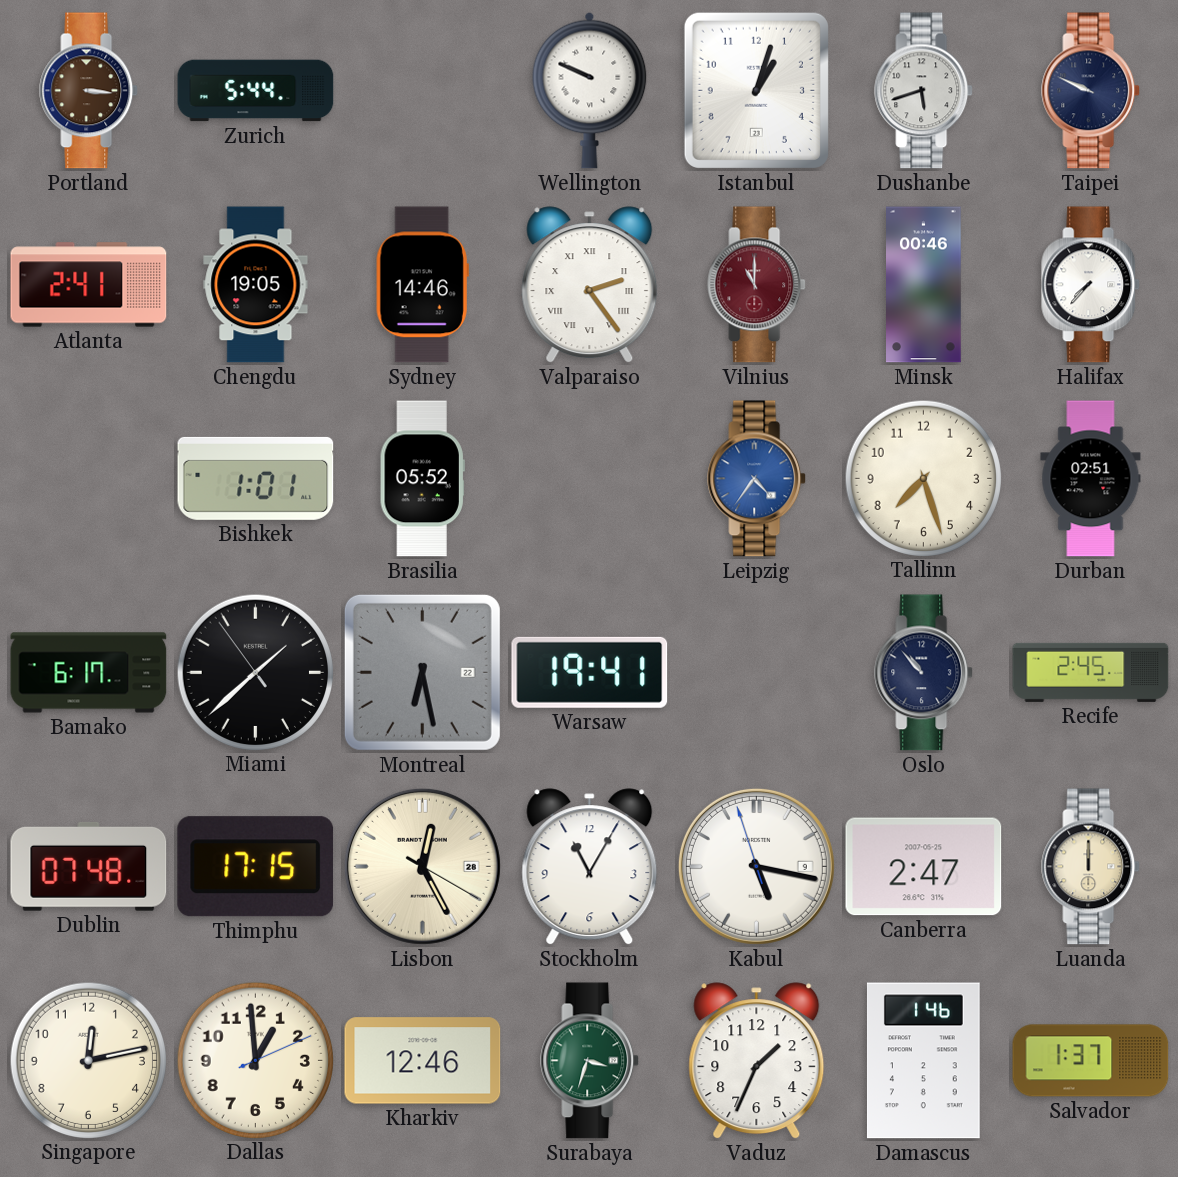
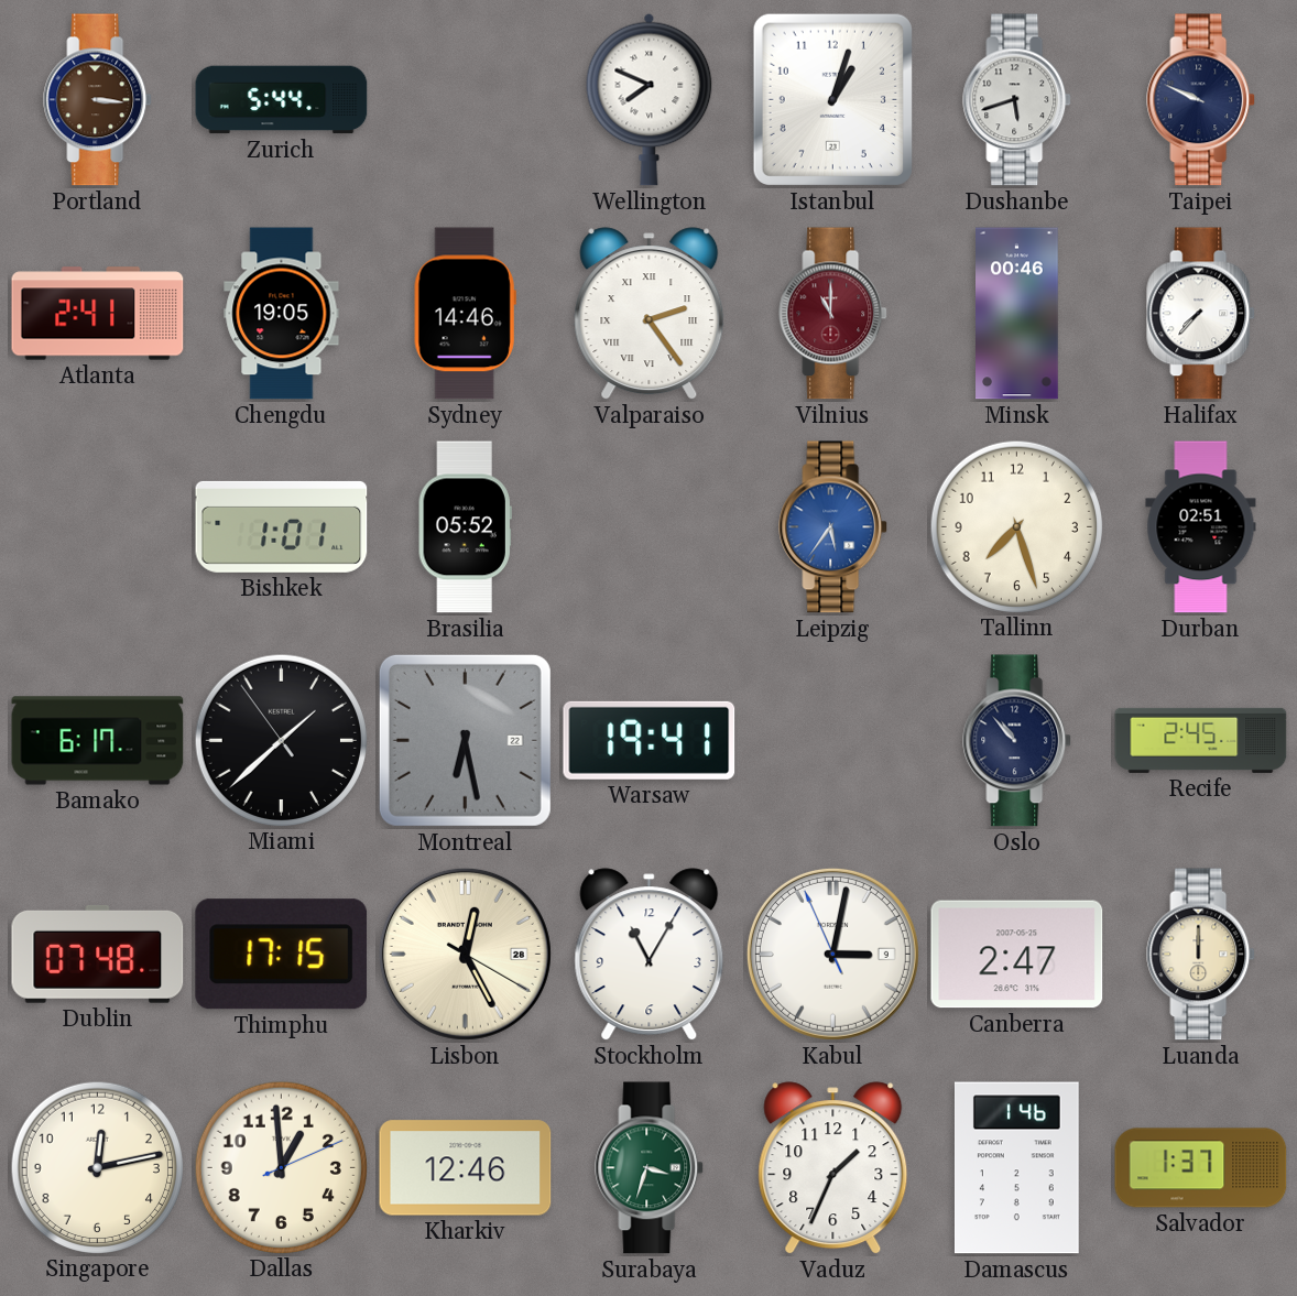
Wellington: 9:49 -> 7:49 (650, 99)
Leipzig: 4:36 -> 5:36 (833, 527)
Kabul: 5:16 -> 3:01 (832, 954)
